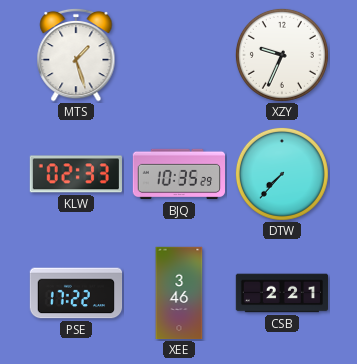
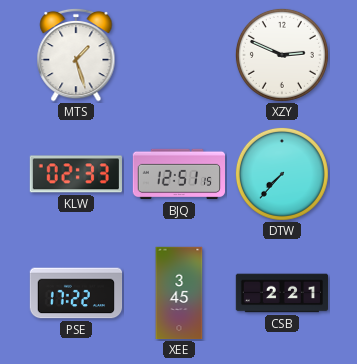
XZY: 9:34 -> 2:49 (282, 55)
BJQ: 10:35 -> 12:51 (179, 174)
XEE: 3:46 -> 3:45 (179, 293)
